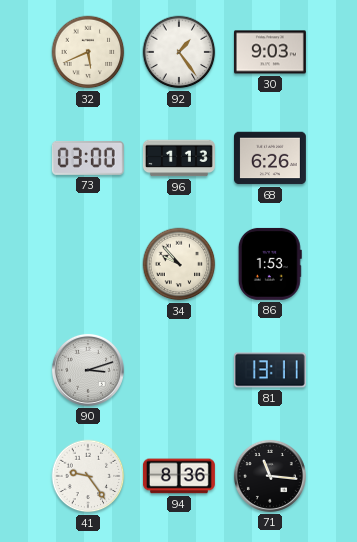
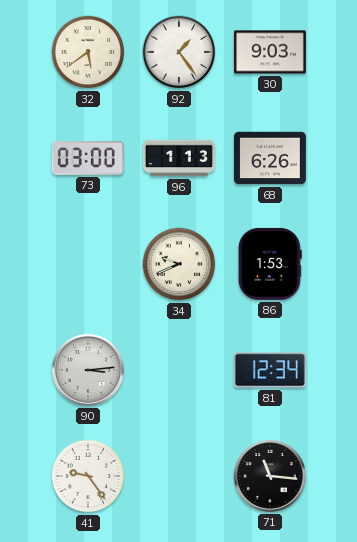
32: 5:41 -> 5:39 (88, 52)
34: 9:53 -> 9:41 (179, 264)
90: 3:12 -> 3:14 (88, 370)
81: 13:11 -> 12:34 (270, 370)
94: 8:36 -> none (179, 476)
